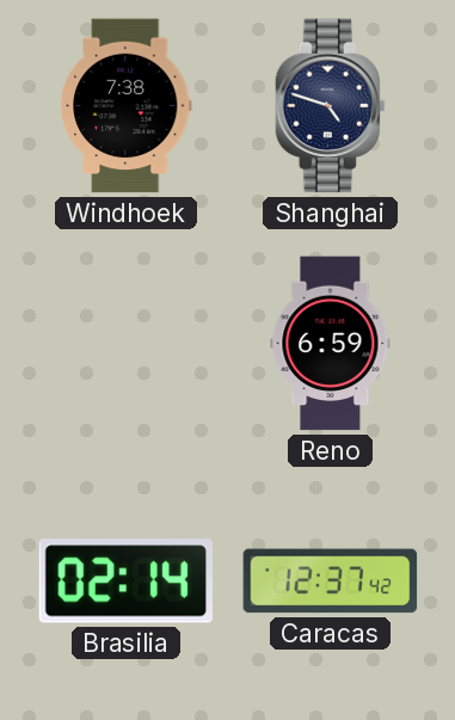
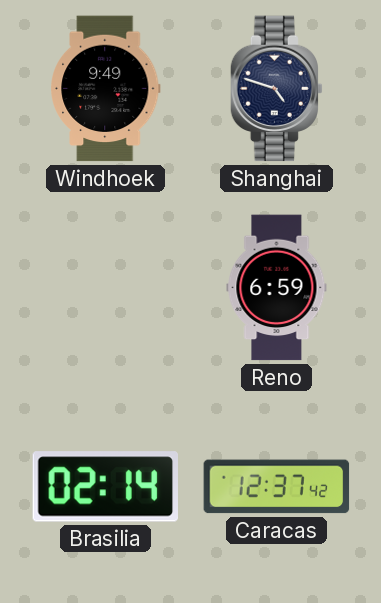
Windhoek: 7:38 -> 9:49 (106, 89)
